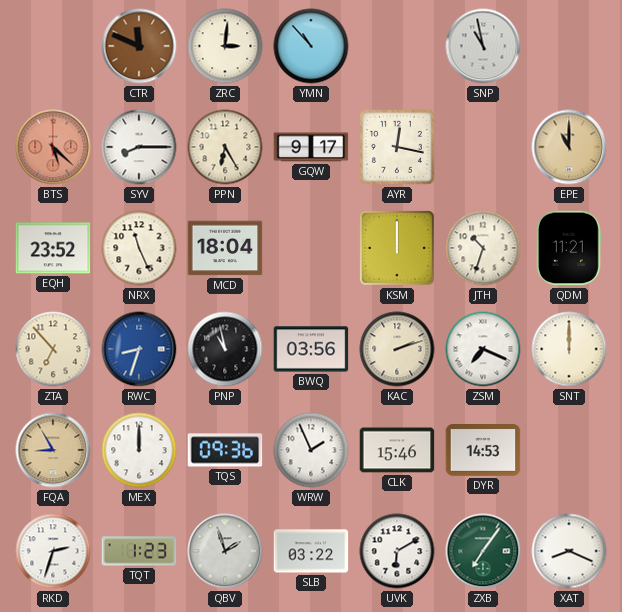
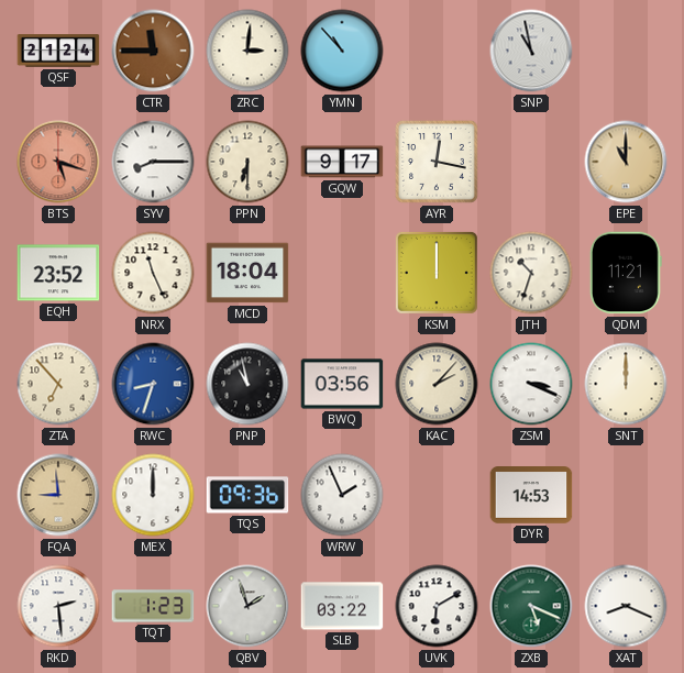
QSF: none -> 21:24 (58, 51)
CTR: 11:49 -> 11:45 (153, 51)
BTS: 5:22 -> 5:18 (58, 162)
PPN: 6:25 -> 6:30 (247, 162)
KAC: 2:12 -> 2:07 (437, 384)
ZSM: 7:19 -> 3:19 (531, 384)
FQA: 8:55 -> 8:59 (58, 495)
CLK: 15:46 -> none (397, 450)
RKD: 2:33 -> 2:29 (58, 606)
ZXB: 7:06 -> 5:19 (531, 606)
